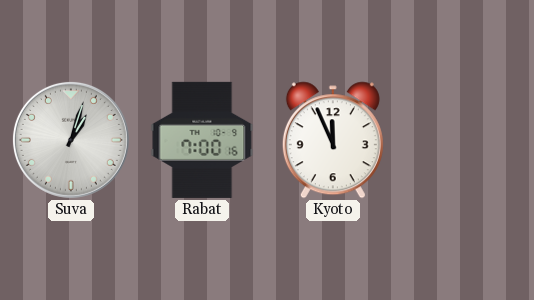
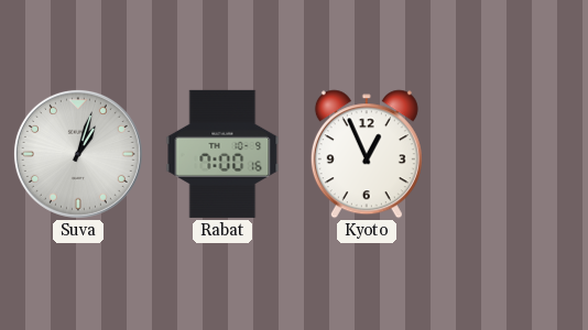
Kyoto: 11:56 -> 12:56 (367, 154)
